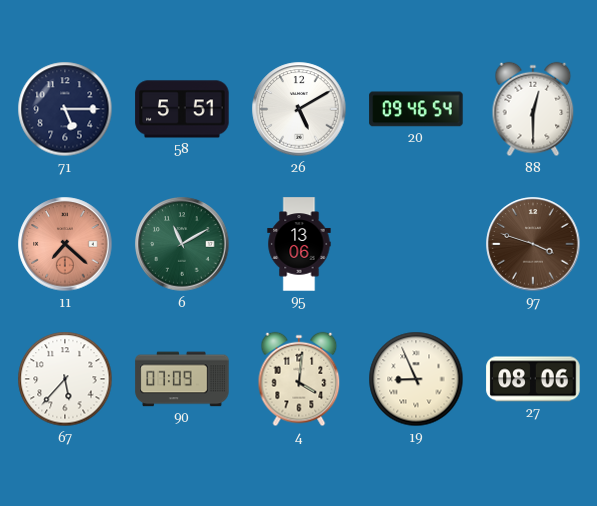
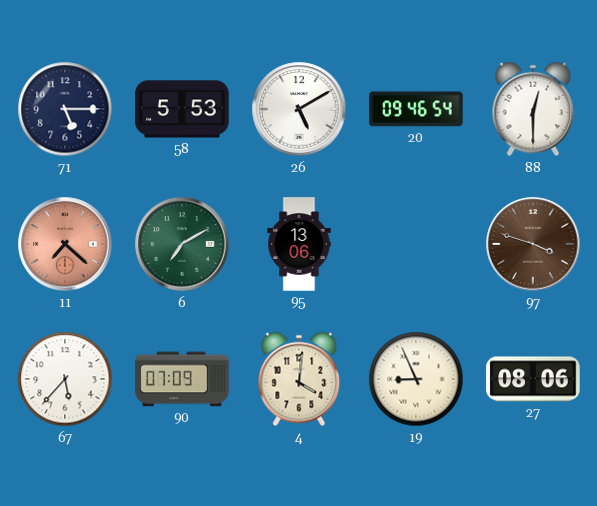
58: 5:51 -> 5:53 (182, 109)
6: 11:10 -> 7:10 (182, 244)
